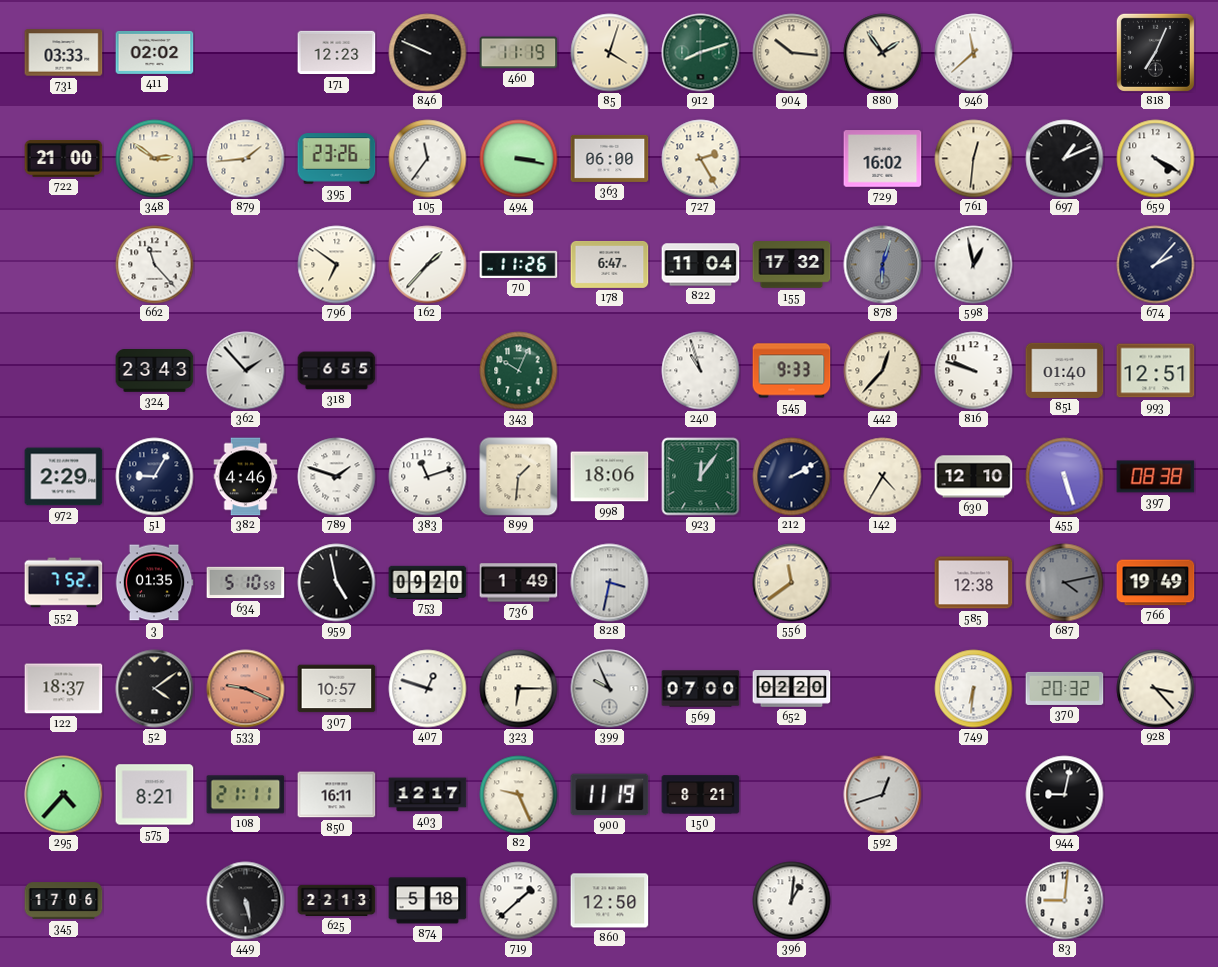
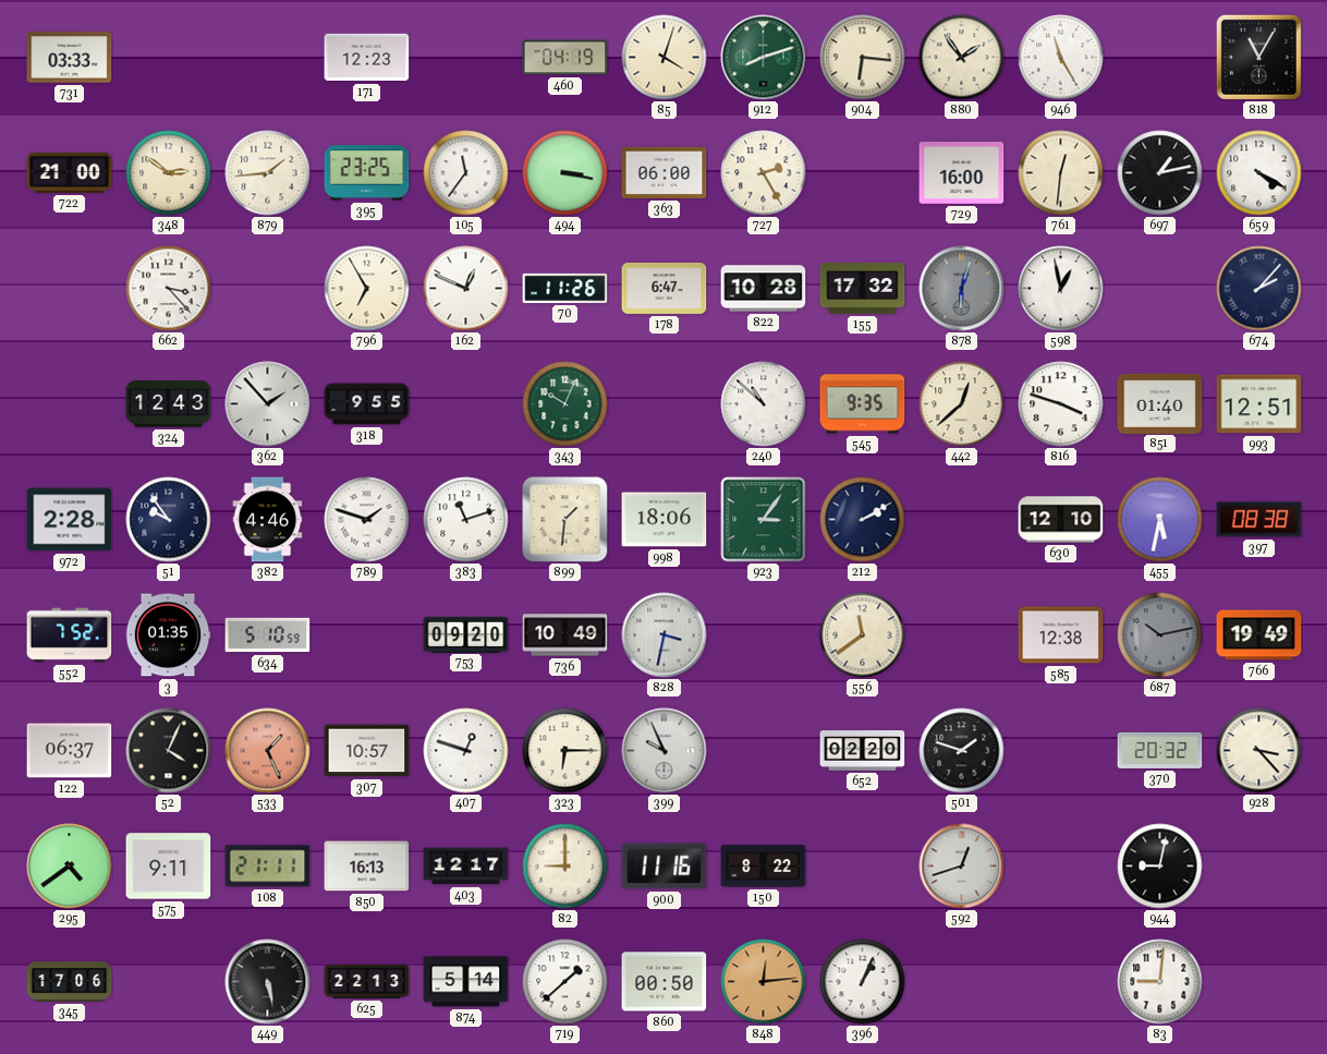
411: 02:02 -> none (155, 52)
846: 9:49 -> none (428, 53)
460: 11:19 -> 04:19 (565, 58)
904: 10:16 -> 6:16 (863, 58)
946: 11:38 -> 11:25 (1061, 58)
818: 7:04 -> 11:05 (1258, 57)
395: 23:26 -> 23:25 (367, 173)
729: 16:02 -> 16:00 (962, 173)
697: 1:11 -> 1:13 (1160, 173)
662: 11:23 -> 3:23 (169, 289)
796: 6:51 -> 6:55 (367, 289)
162: 1:37 -> 12:49 (466, 289)
822: 11:04 -> 10:28 (764, 289)
324: 23:43 -> 12:43 (169, 404)
318: 6:55 -> 9:55 (367, 404)
240: 10:57 -> 10:52 (764, 404)
545: 9:33 -> 9:35 (863, 404)
442: 12:37 -> 12:38 (962, 404)
816: 9:48 -> 3:48 (1061, 404)
972: 2:29 -> 2:28 (70, 520)
51: 9:05 -> 9:54 (169, 520)
923: 12:06 -> 3:06 (764, 520)
142: 4:35 -> none (883, 477)
455: 5:27 -> 5:32 (1160, 520)
959: 4:58 -> none (337, 583)
736: 1:49 -> 10:49 (565, 635)
687: 4:13 -> 10:13 (1160, 635)
122: 18:37 -> 06:37 (70, 751)
52: 4:09 -> 4:04 (169, 751)
533: 9:19 -> 1:26 (268, 751)
569: 07:00 -> none (701, 689)
501: none -> 1:48 (962, 751)
749: 6:31 -> none (974, 689)
295: 4:37 -> 4:39 (70, 867)
575: 8:21 -> 9:11 (169, 867)
850: 16:11 -> 16:13 (367, 867)
82: 9:26 -> 9:00 (565, 867)
900: 11:19 -> 11:16 (665, 867)
150: 8:21 -> 8:22 (764, 867)
874: 5:18 -> 5:14 (466, 982)
860: 12:50 -> 00:50 (665, 982)
848: none -> 12:14 (764, 982)
396: 1:01 -> 1:04 (863, 982)
